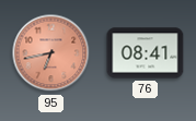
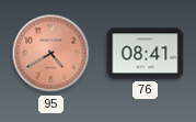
95: 6:43 -> 4:40 (51, 54)
